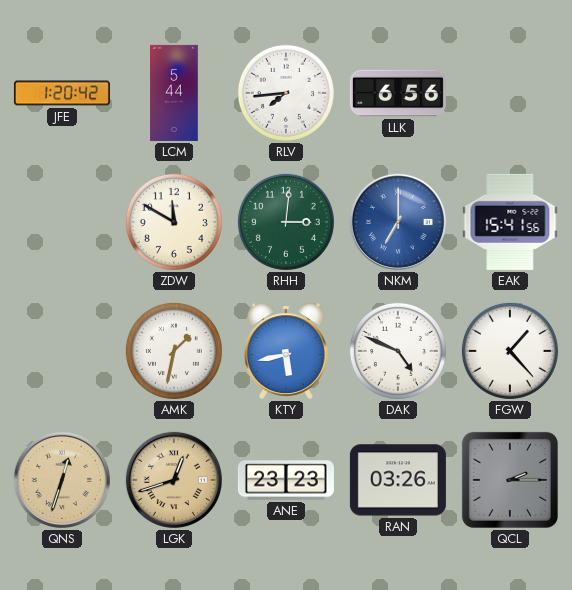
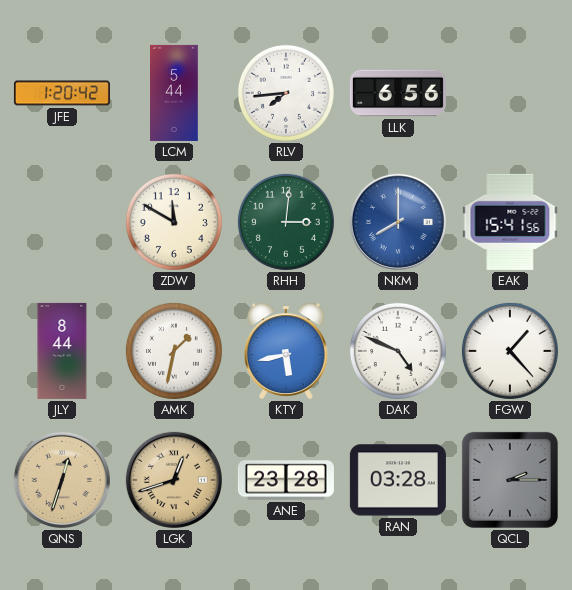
NKM: 7:00 -> 8:00 (398, 222)
JLY: none -> 8:44 (62, 351)
ANE: 23:23 -> 23:28 (286, 480)
RAN: 03:26 -> 03:28 (398, 480)
